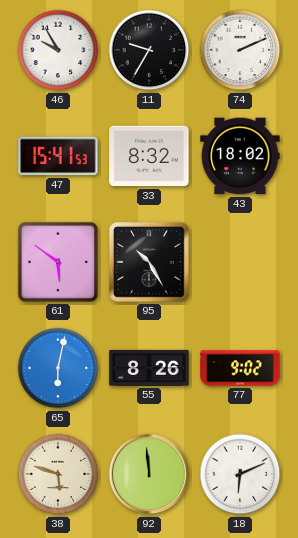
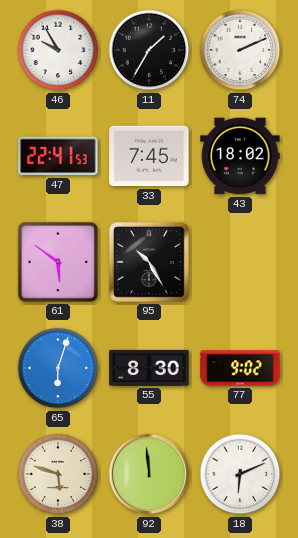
11: 9:35 -> 1:35 (149, 50)
47: 15:41 -> 22:41 (58, 156)
33: 8:32 -> 7:45 (149, 156)
65: 6:02 -> 6:03 (58, 368)
55: 8:26 -> 8:30 (149, 368)
